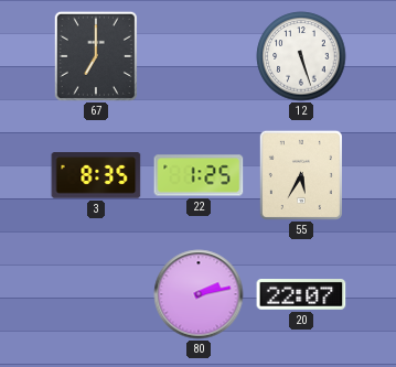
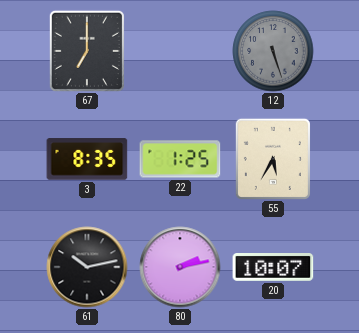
12 dial: white -> grey (273, 51)
61: none -> 10:13 (87, 267)
20: 22:07 -> 10:07 (273, 268)
